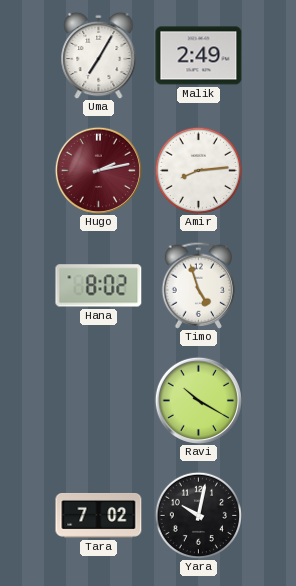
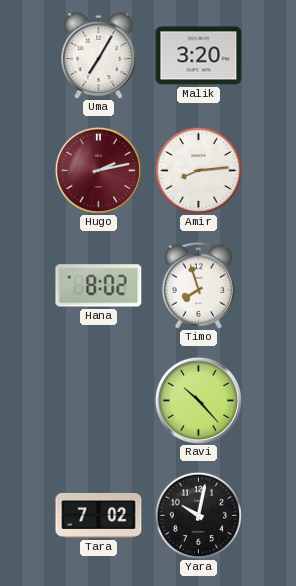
Malik: 2:49 -> 3:20 (199, 56)
Timo: 4:57 -> 7:57 (199, 285)
Ravi: 10:20 -> 10:23 (198, 400)
